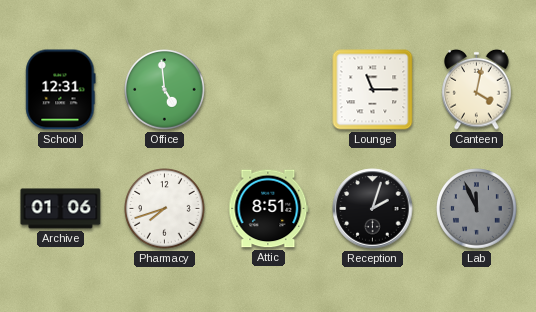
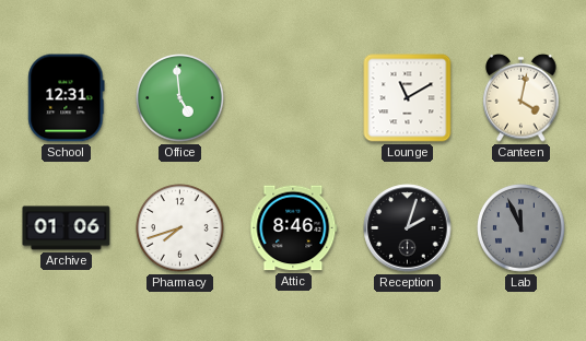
Lounge: 11:15 -> 11:10 (408, 98)
Attic: 8:51 -> 8:46 (294, 228)
